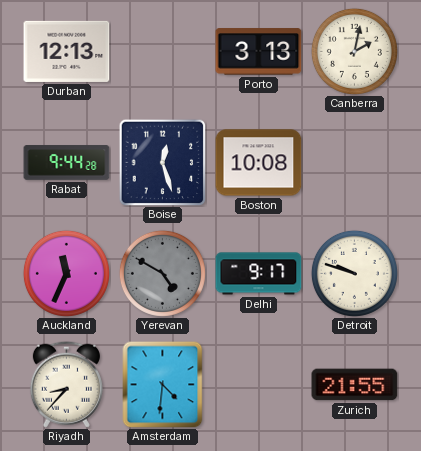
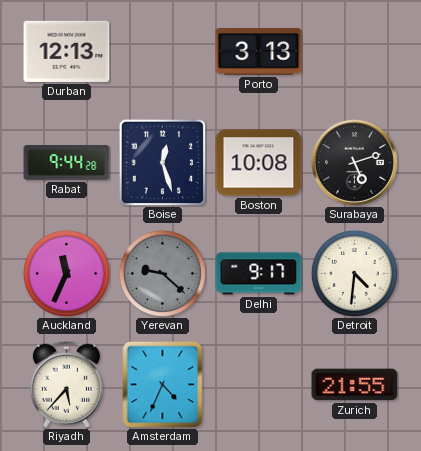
Canberra: 2:02 -> none (354, 51)
Surabaya: none -> 5:12 (354, 162)
Yerevan: 4:50 -> 9:22 (162, 273)
Detroit: 9:48 -> 4:31 (354, 273)
Riyadh: 8:37 -> 5:37 (66, 384)
Amsterdam: 4:31 -> 4:34 (163, 384)
